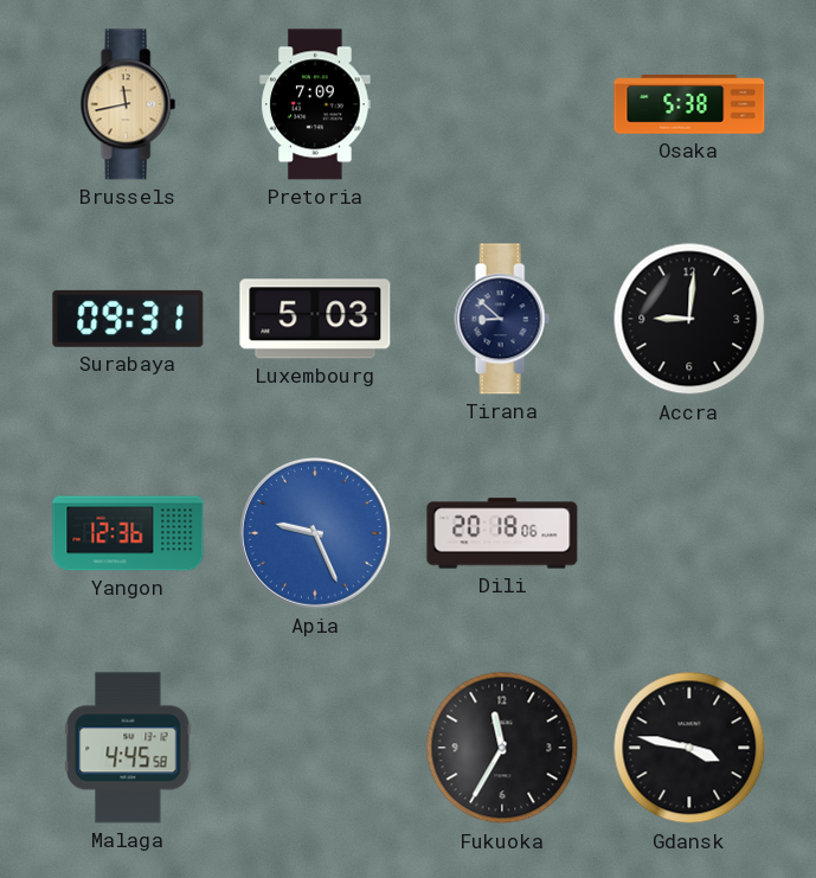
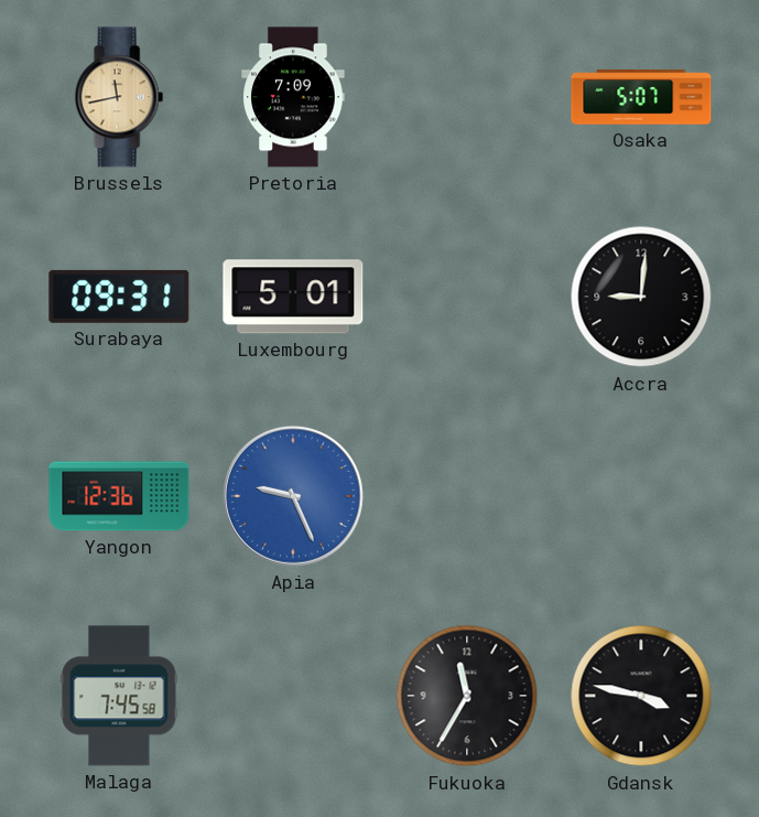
Osaka: 5:38 -> 5:07 (641, 97)
Luxembourg: 5:03 -> 5:01 (293, 297)
Tirana: 8:52 -> none (502, 319)
Dili: 20:18 -> none (502, 533)
Malaga: 4:45 -> 7:45 (119, 696)
